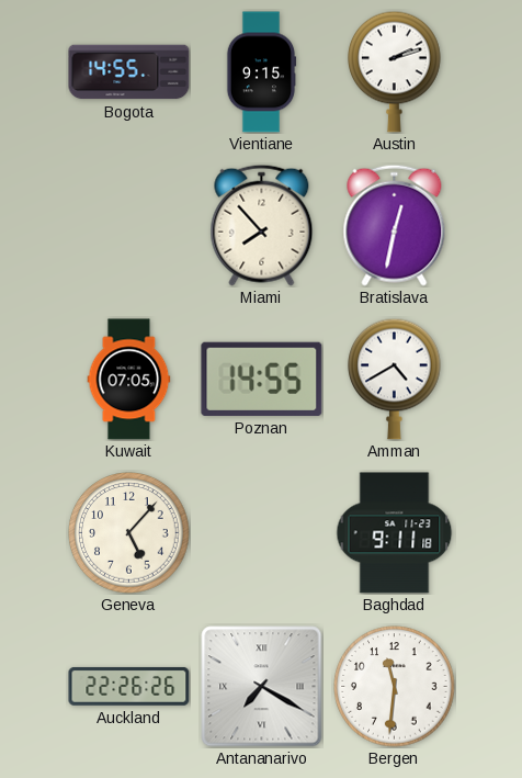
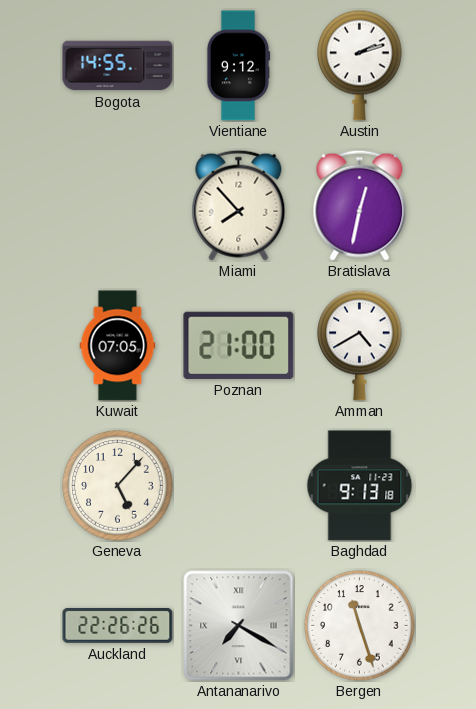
Vientiane: 9:15 -> 9:12 (238, 66)
Poznan: 14:55 -> 21:00 (239, 345)
Baghdad: 9:11 -> 9:13 (360, 486)
Bergen: 11:31 -> 11:27 (360, 626)
